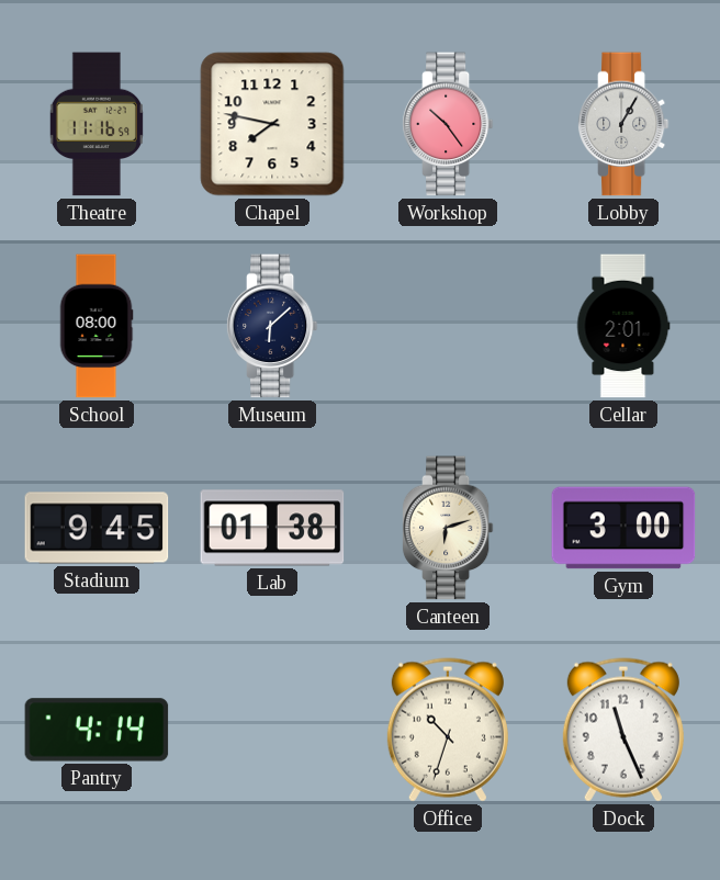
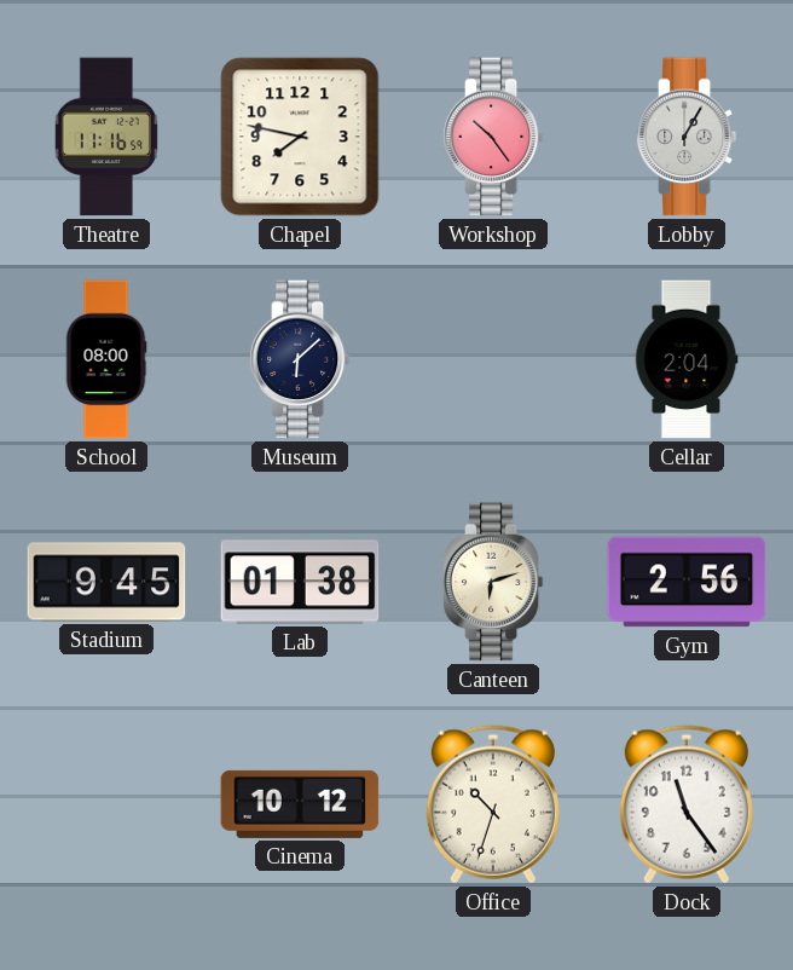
Cellar: 2:01 -> 2:04 (687, 359)
Gym: 3:00 -> 2:56 (687, 582)
Pantry: 4:14 -> none (97, 730)
Cinema: none -> 10:12 (300, 804)
Dock: 11:26 -> 11:24 (687, 804)
